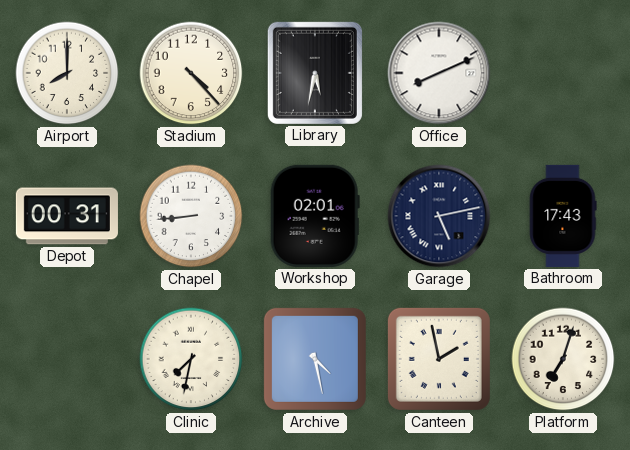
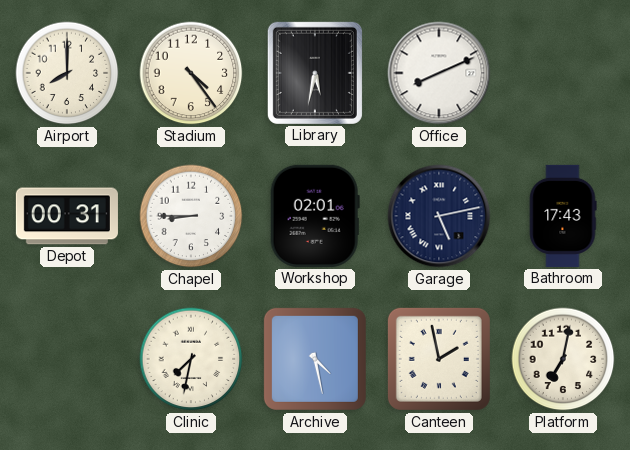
Stadium: 4:23 -> 4:24 (191, 73)
Chapel: 8:44 -> 8:45 (191, 216)
Platform: 7:03 -> 7:02 (563, 359)
